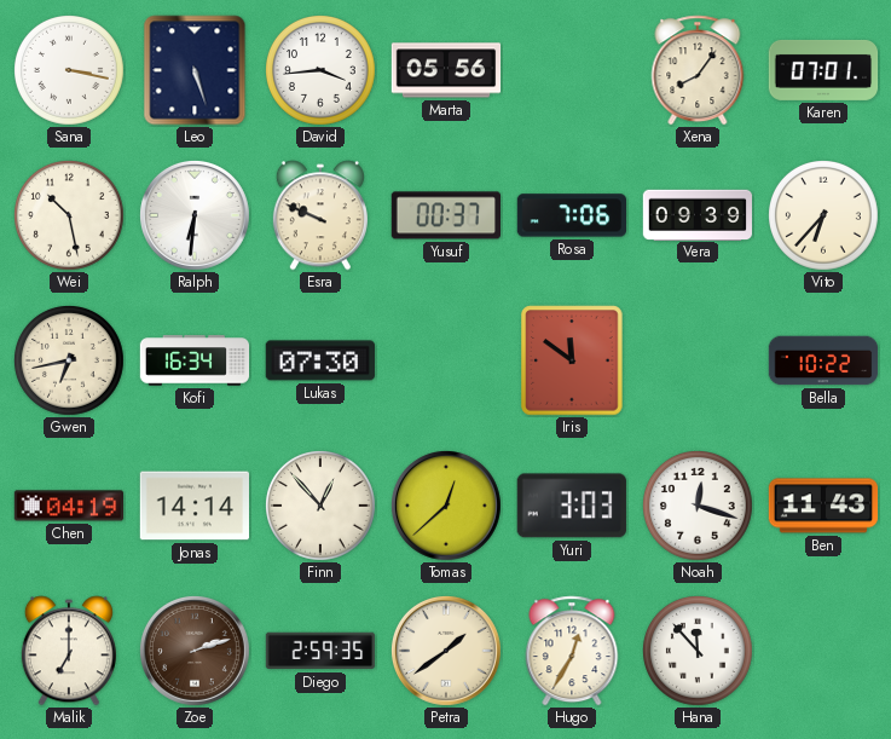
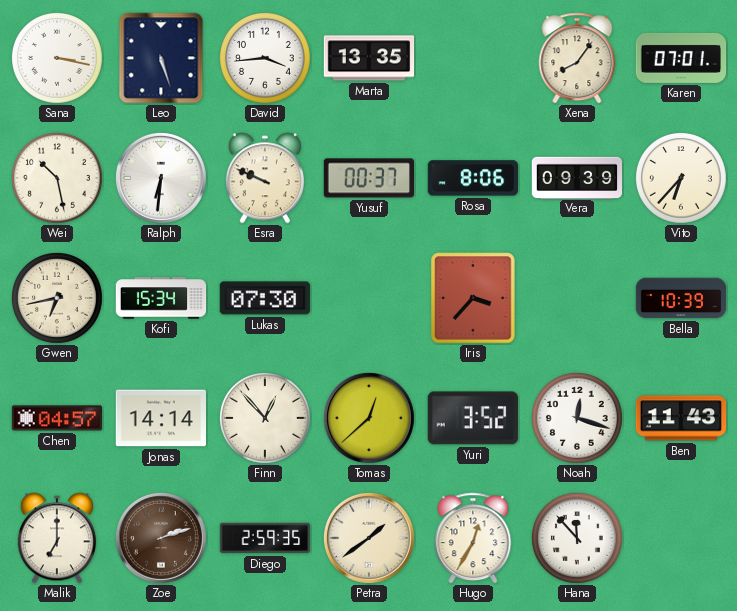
Marta: 05:56 -> 13:35 (369, 58)
Rosa: 7:06 -> 8:06 (472, 178)
Kofi: 16:34 -> 15:34 (161, 298)
Iris: 11:51 -> 3:37 (473, 298)
Bella: 10:22 -> 10:39 (681, 298)
Chen: 04:19 -> 04:57 (57, 418)
Yuri: 3:03 -> 3:52 (473, 418)
